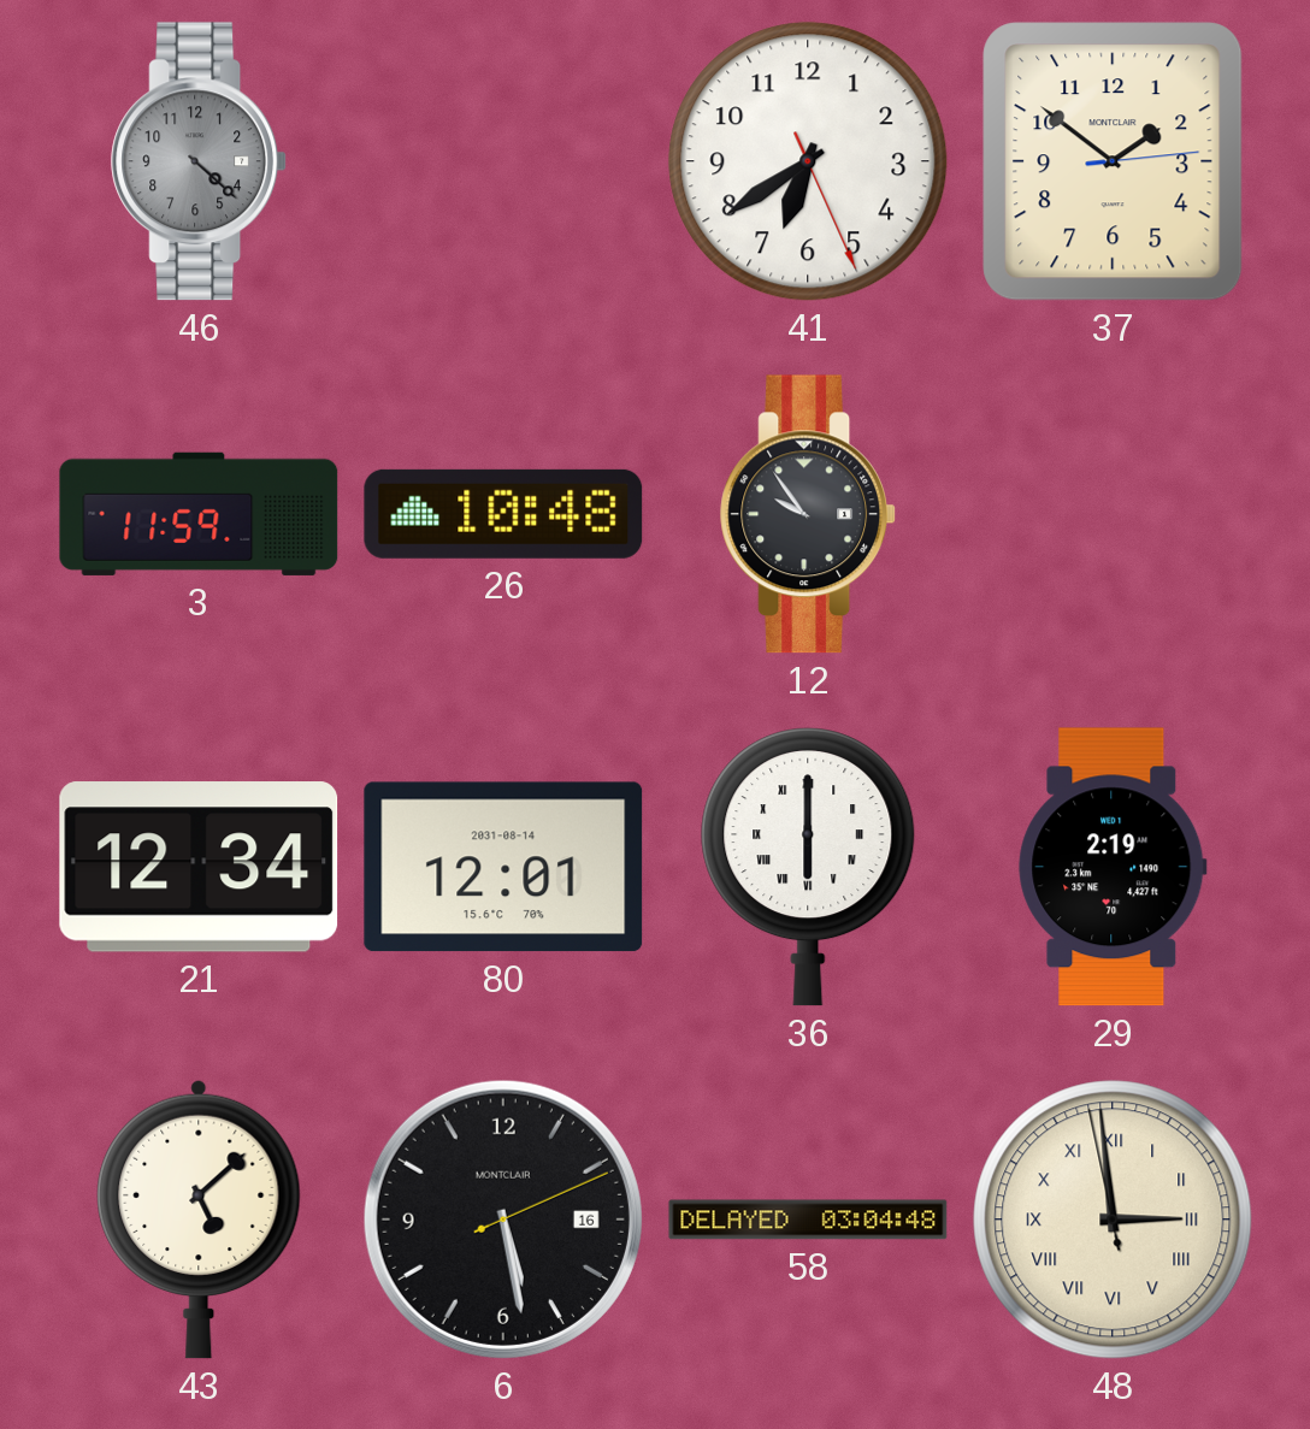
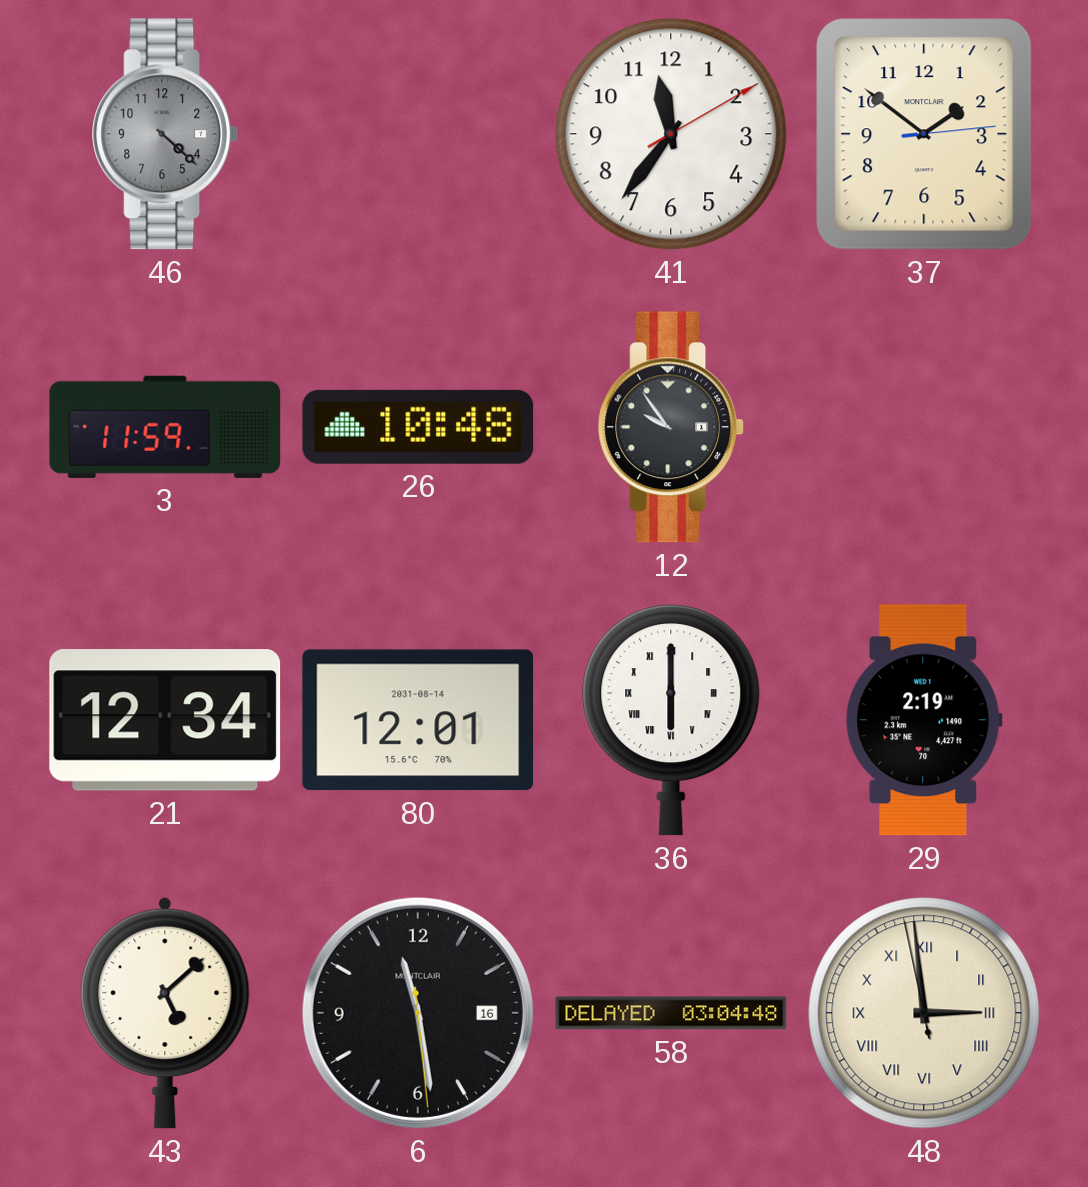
41: 6:39 -> 11:36 (671, 134)
6: 5:28 -> 11:28 (418, 1013)
